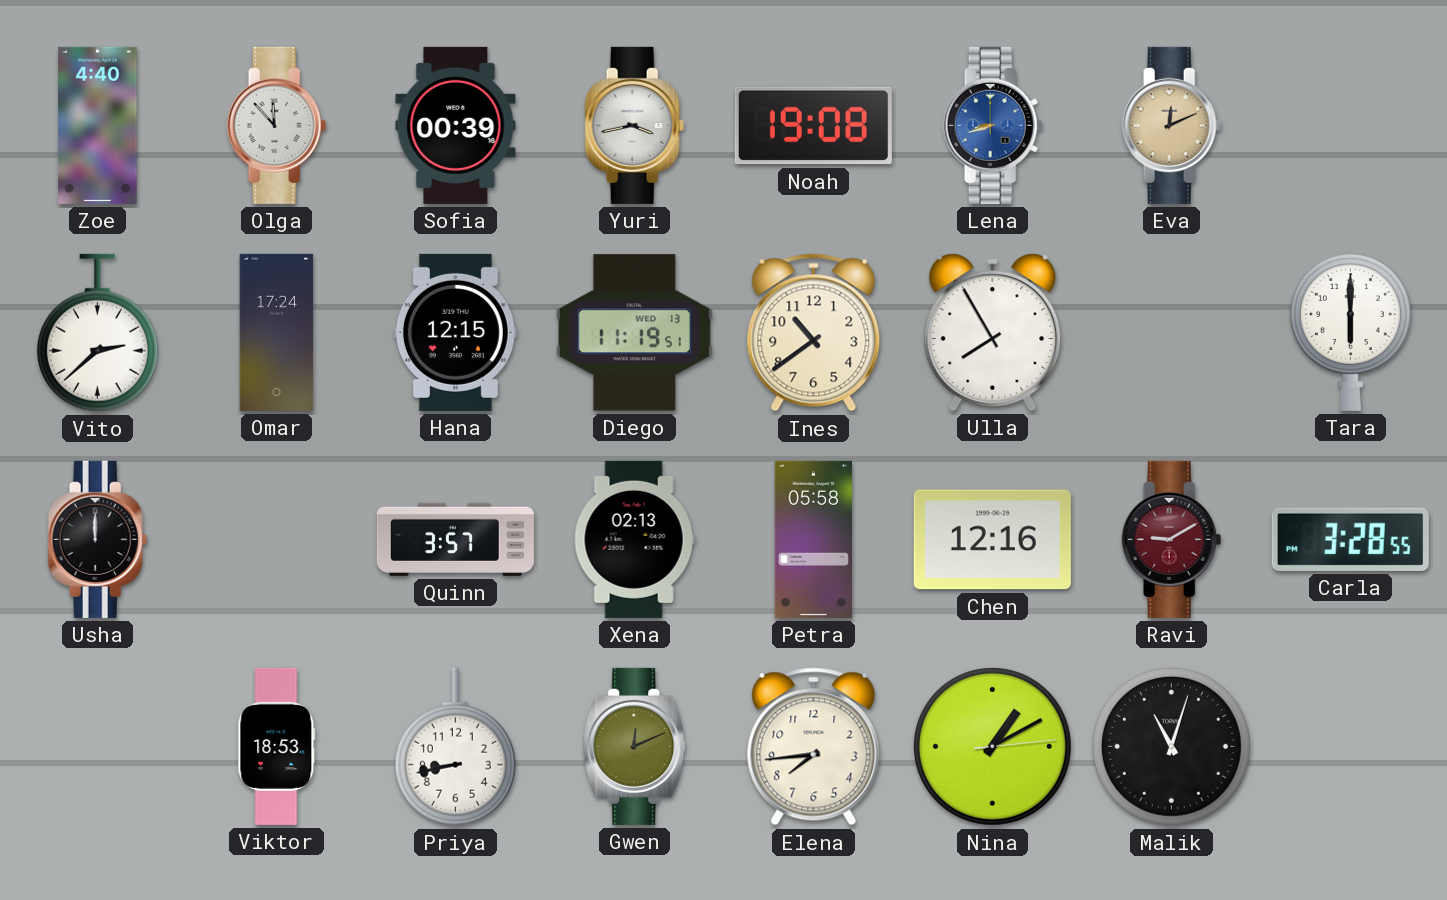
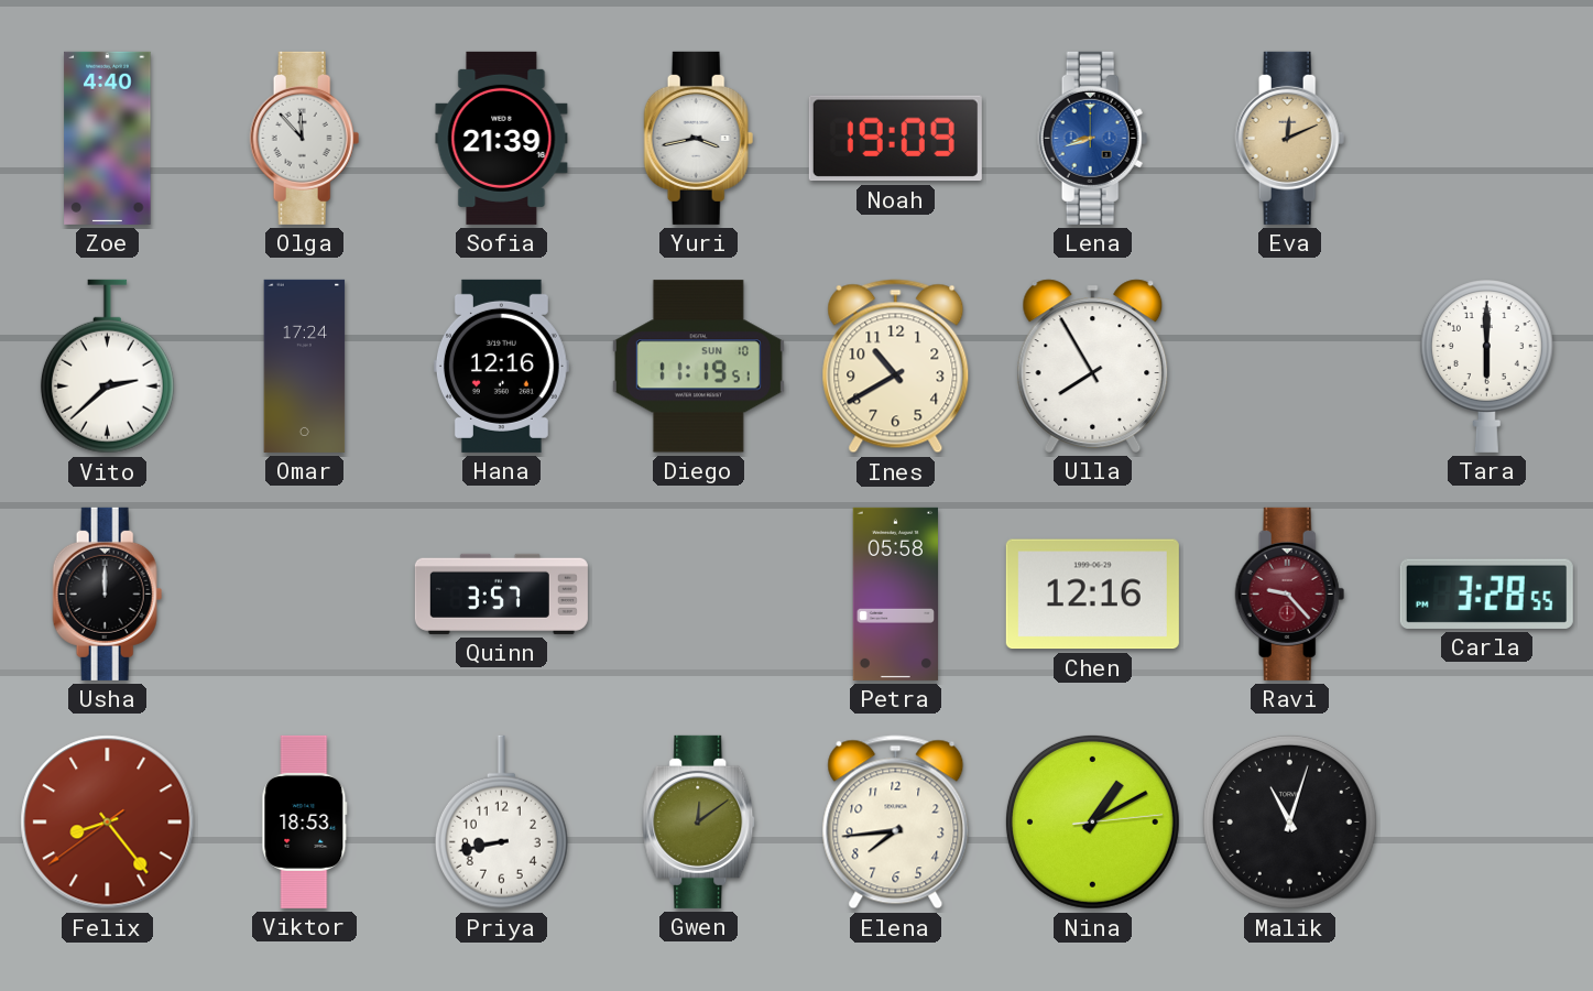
Sofia: 00:39 -> 21:39 (502, 138)
Noah: 19:08 -> 19:09 (895, 139)
Hana: 12:15 -> 12:16 (501, 366)
Diego date: WED 13 -> SUN 10 (698, 367)
Ines: 10:39 -> 10:40 (896, 367)
Xena: 02:13 -> none (634, 539)
Ravi: 9:10 -> 9:23 (1290, 593)
Felix: none -> 8:23 (108, 823)
Gwen: 12:11 -> 12:09 (699, 821)
